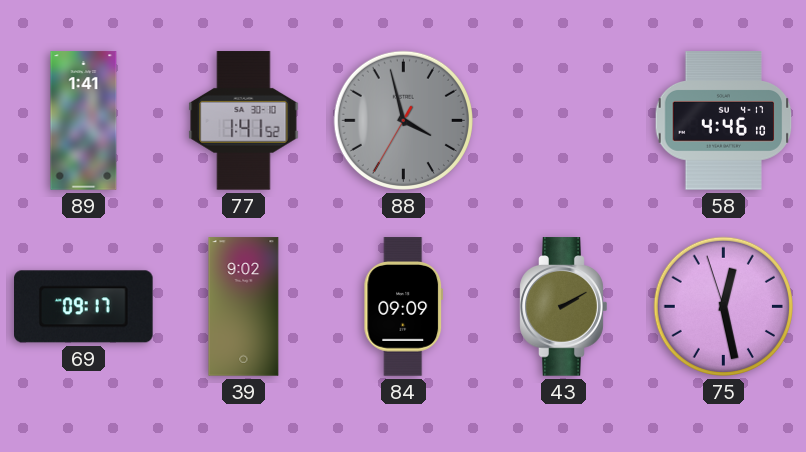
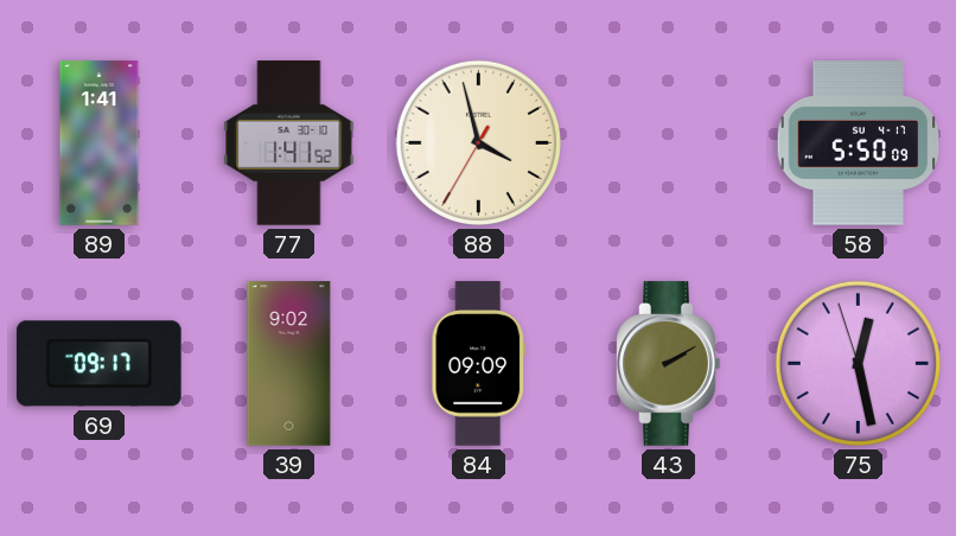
88 dial: grey -> cream (478, 142)
58: 4:46 -> 5:50 (859, 143)
